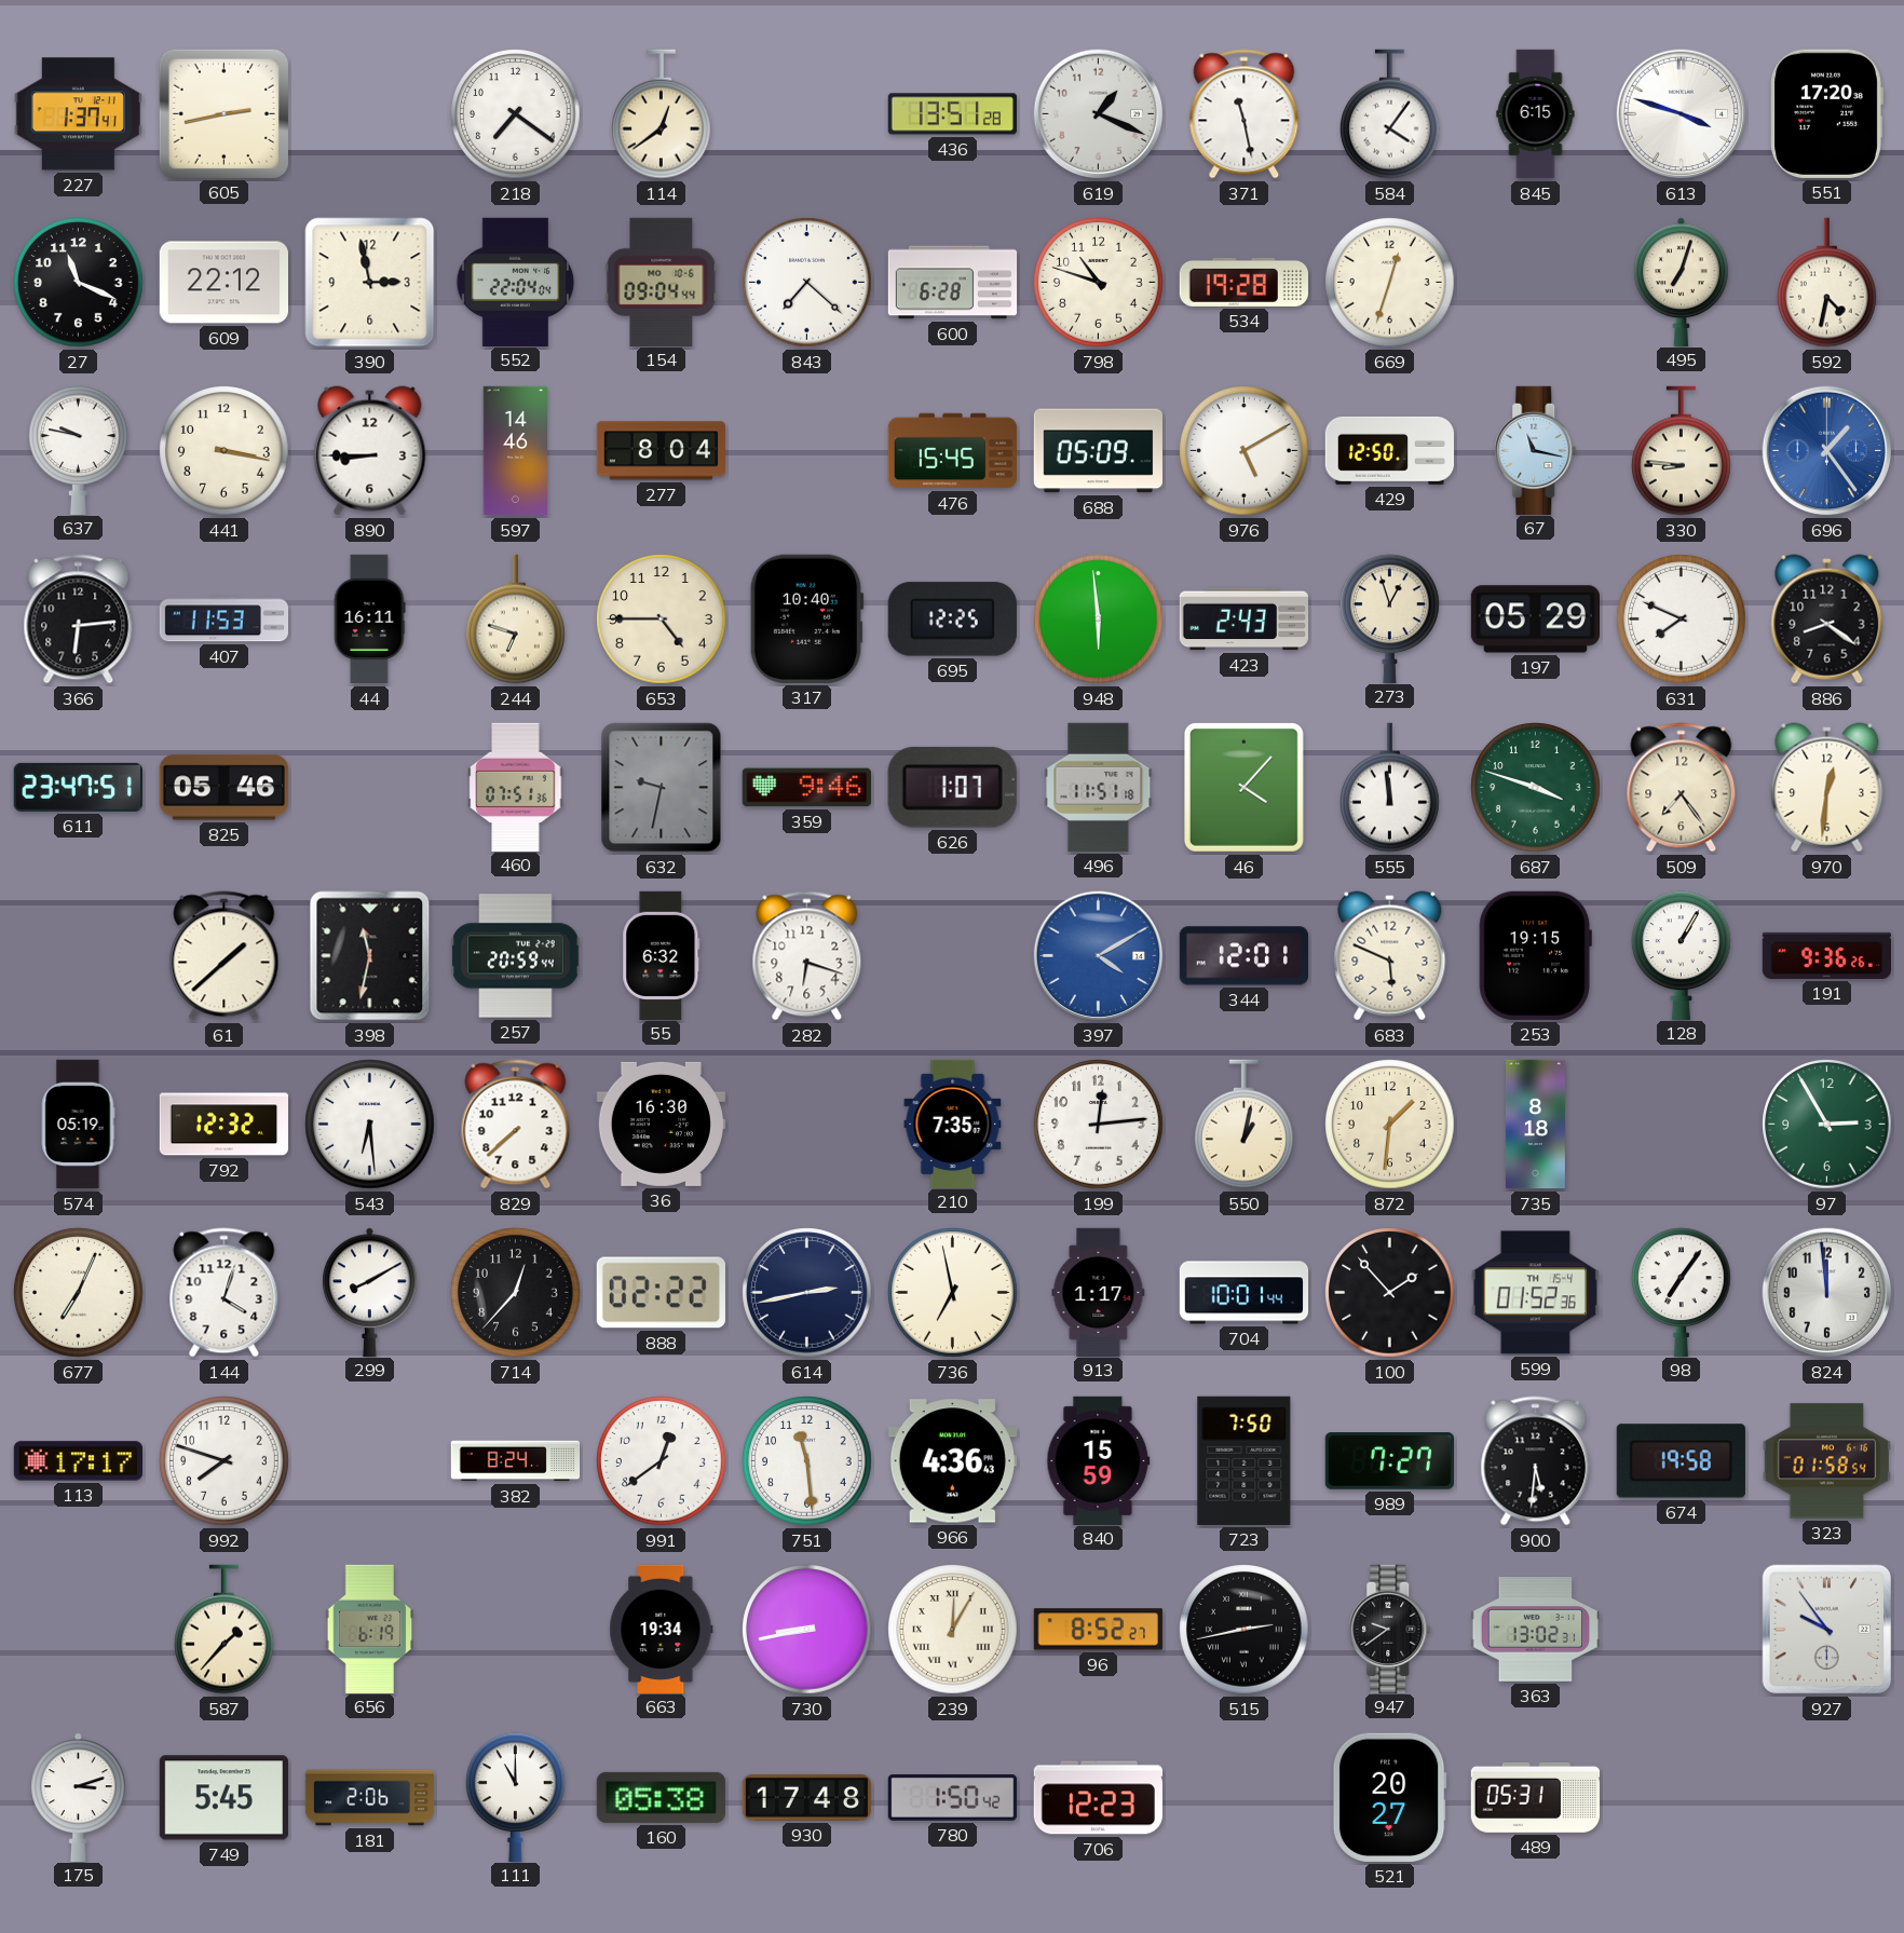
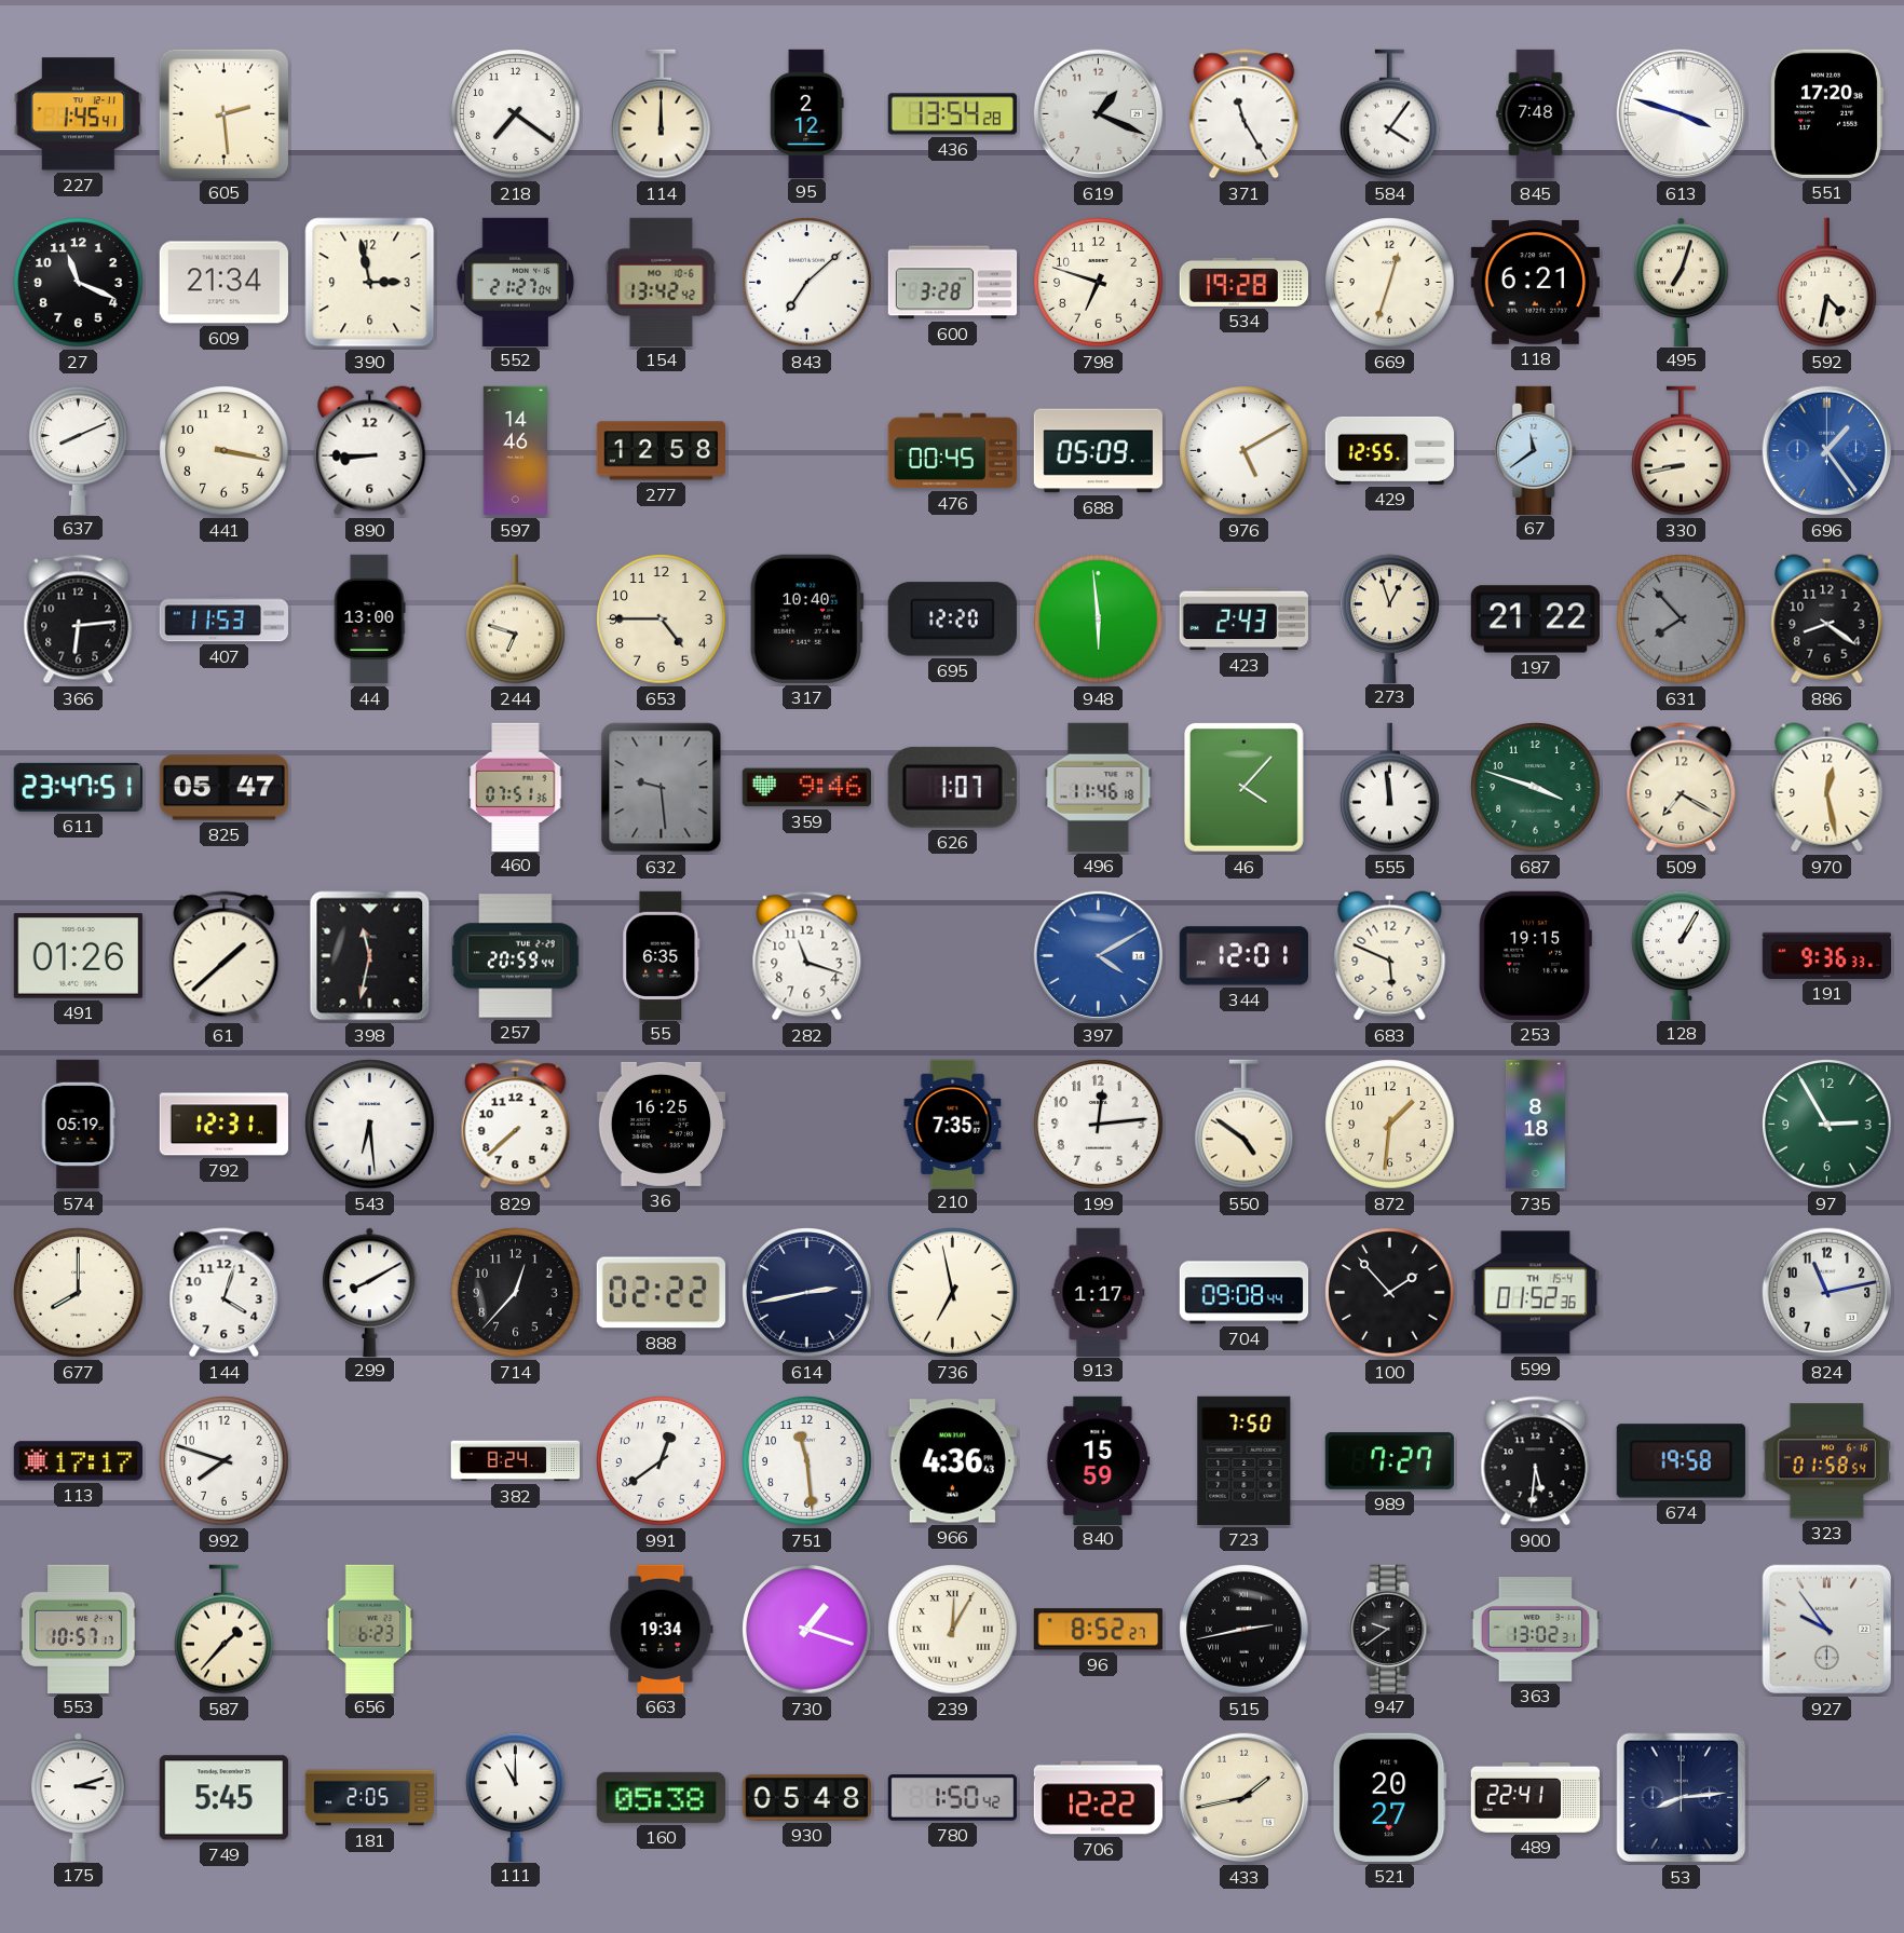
227: 1:37 -> 1:45 (78, 114)
605: 2:43 -> 2:29 (223, 113)
114: 12:39 -> 12:00 (662, 114)
95: none -> 2:12 (807, 113)
436: 13:51 -> 13:54 (952, 114)
371: 11:28 -> 11:25 (1245, 114)
845: 6:15 -> 7:48 (1536, 114)
609: 22:12 -> 21:34 (223, 283)
552: 22:04 -> 21:27 (516, 282)
154: 09:04 -> 13:42 (662, 282)
843: 7:22 -> 7:08 (807, 283)
600: 6:28 -> 3:28 (953, 283)
798: 10:48 -> 6:48 (1099, 283)
118: none -> 6:21 (1535, 282)
637: 9:47 -> 8:11 (79, 450)
277: 8:04 -> 12:58 (661, 451)
476: 15:45 -> 00:45 (953, 451)
429: 12:50 -> 12:55 (1389, 450)
67: 11:17 -> 11:39 (1536, 450)
330: 8:46 -> 8:43 (1682, 451)
44: 16:11 -> 13:00 (369, 620)
695: 12:25 -> 12:20 (952, 620)
197: 05:29 -> 21:22 (1535, 620)
631: 7:49 -> 7:53 (1682, 620)
631 dial: white -> grey (1682, 620)
825: 05:46 -> 05:47 (223, 788)
632: 9:32 -> 9:29 (662, 788)
496: 11:51 -> 11:46 (1099, 787)
509: 7:24 -> 7:20 (1682, 788)
970: 12:31 -> 12:28 (1827, 788)
491: none -> 01:26 (78, 956)
55: 6:32 -> 6:35 (662, 955)
282: 6:18 -> 11:18 (807, 956)
191: 9:36:26 -> 9:36:33 (1826, 955)
792: 12:32 -> 12:31 (225, 1125)
36: 16:30 -> 16:25 (661, 1124)
550: 1:02 -> 4:51 (1245, 1125)
677: 7:04 -> 8:00 (79, 1293)
704: 10:01 -> 09:08 (1245, 1293)
98: 7:06 -> none (1682, 1292)
824: 11:59 -> 11:13 (1827, 1293)
553: none -> 10:57 (79, 1629)
656: 6:19 -> 6:23 (370, 1629)
730: 8:43 -> 1:18 (807, 1630)
181: 2:06 -> 2:05 (370, 1798)
930: 17:48 -> 05:48 (806, 1797)
706: 12:23 -> 12:22 (1098, 1798)
433: none -> 1:43 (1245, 1798)
489: 05:31 -> 22:41 (1535, 1797)
53: none -> 8:14 (1682, 1798)
